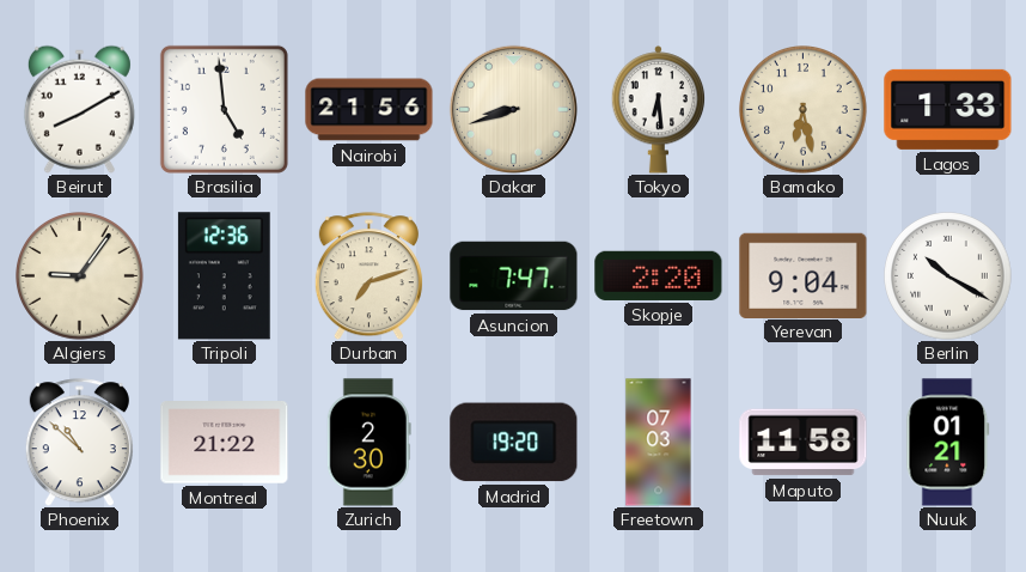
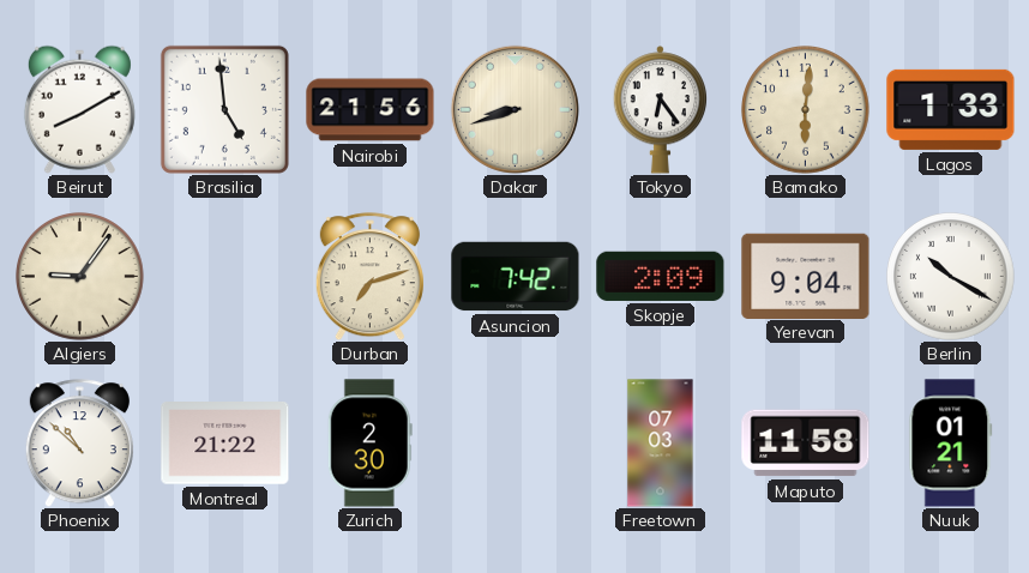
Tokyo: 6:29 -> 6:24 (661, 110)
Bamako: 6:28 -> 6:01 (806, 110)
Tripoli: 12:36 -> none (224, 276)
Asuncion: 7:47 -> 7:42 (516, 277)
Skopje: 2:20 -> 2:09 (661, 276)
Madrid: 19:20 -> none (514, 443)
